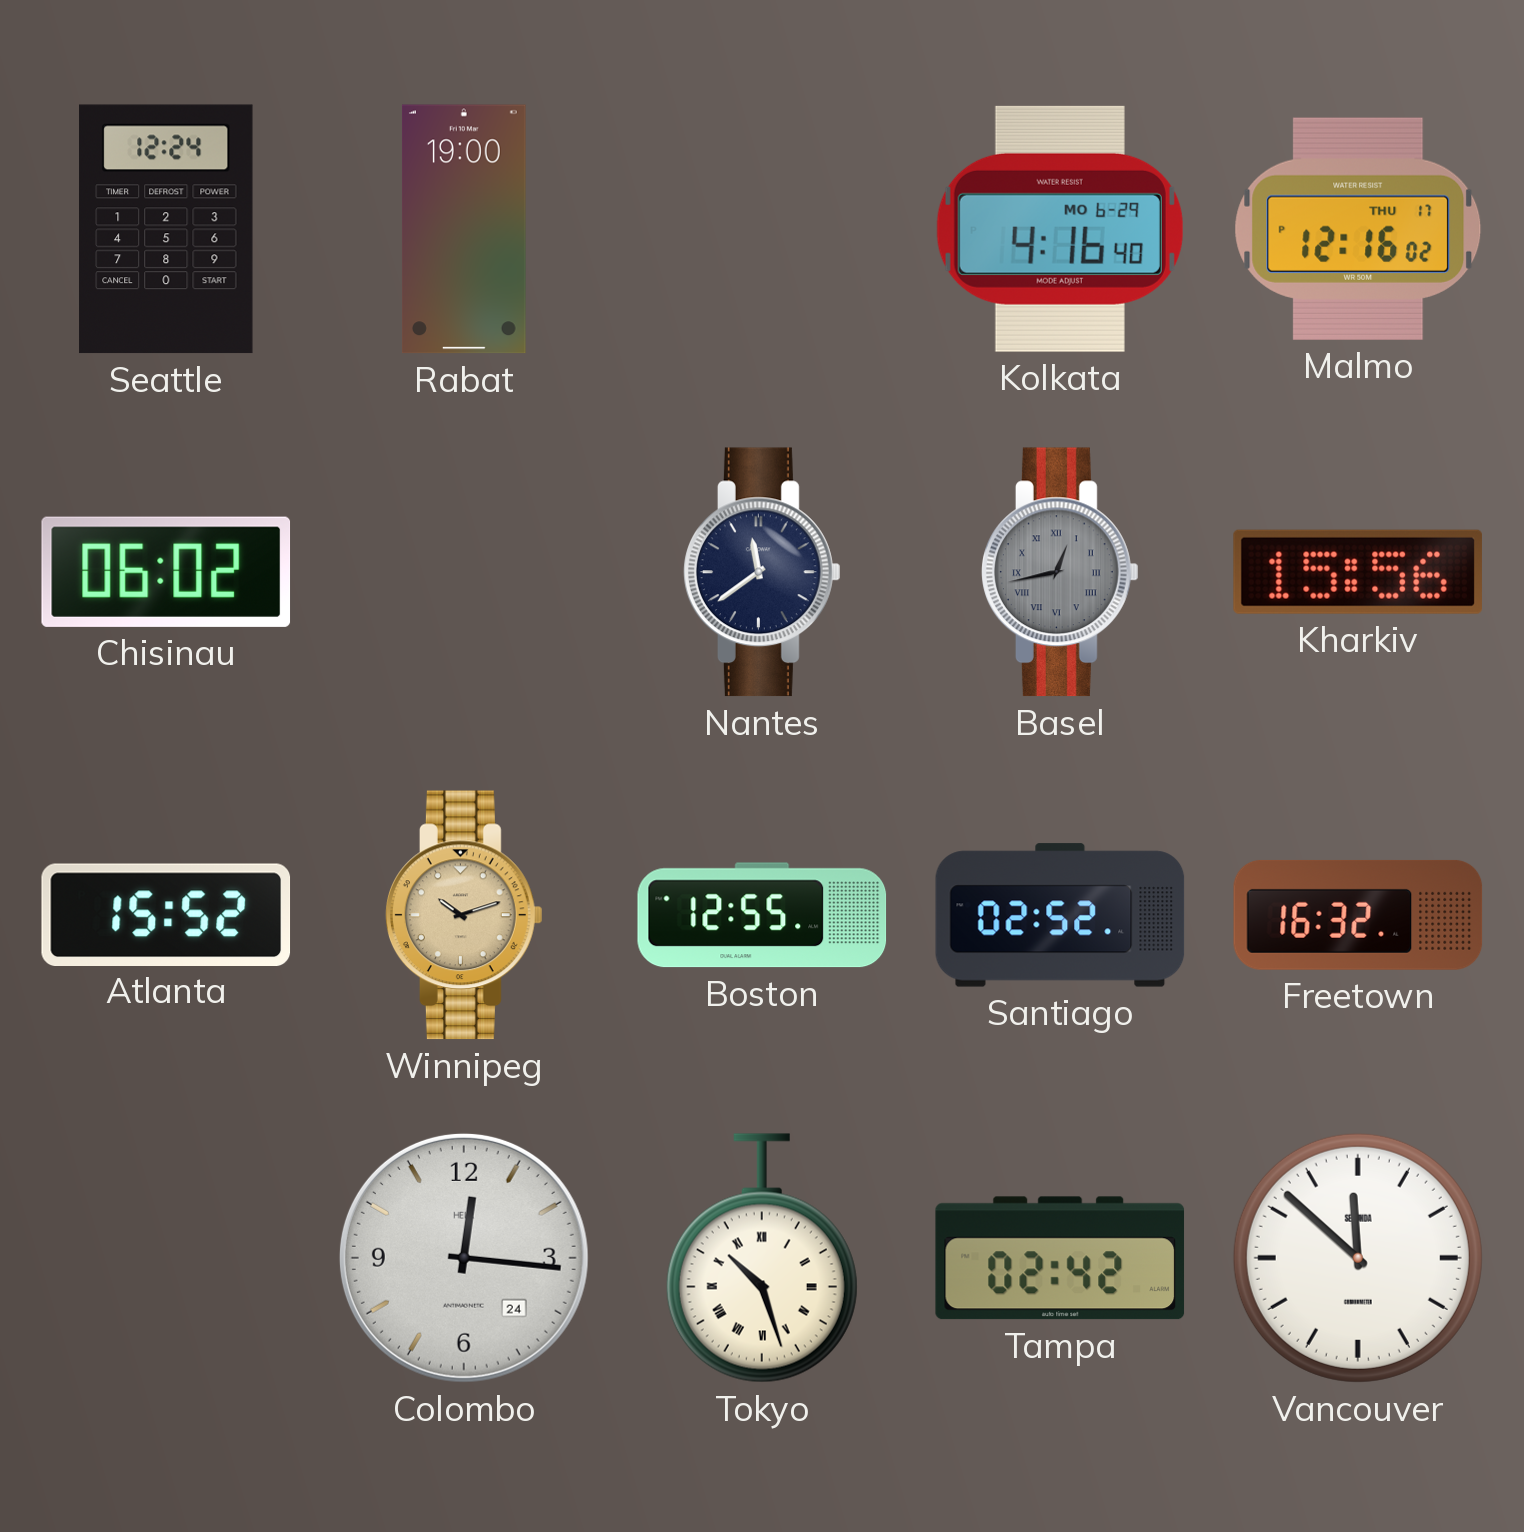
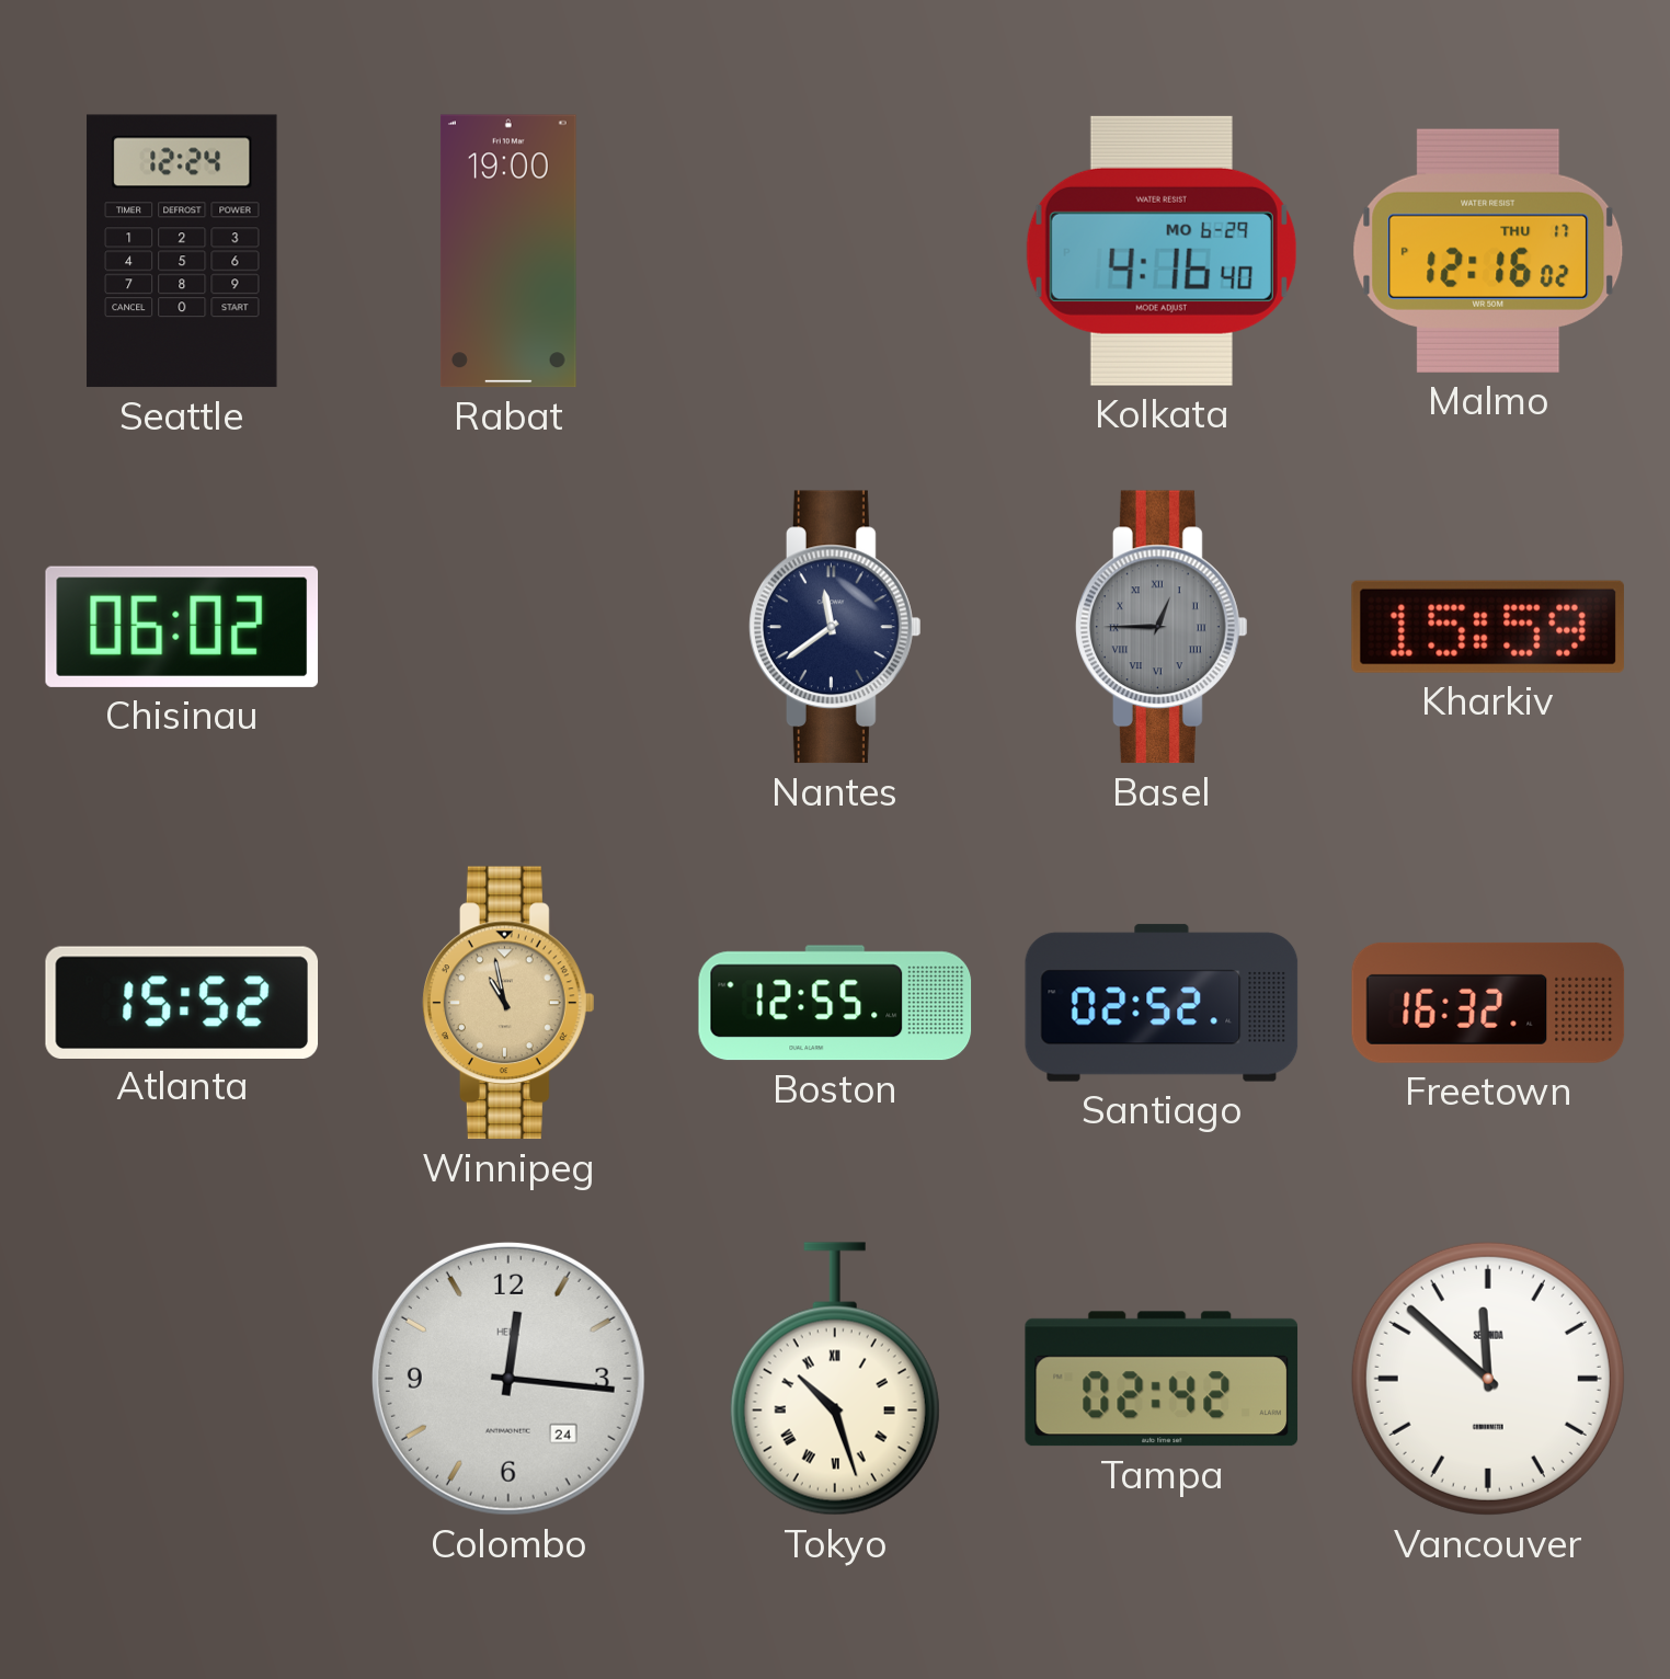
Basel: 12:43 -> 12:45 (1162, 627)
Kharkiv: 15:56 -> 15:59 (1488, 627)
Winnipeg: 10:12 -> 10:58 (508, 1003)
